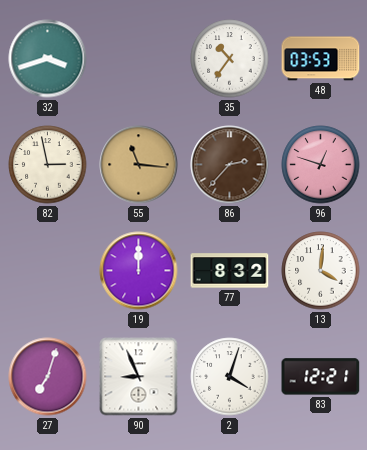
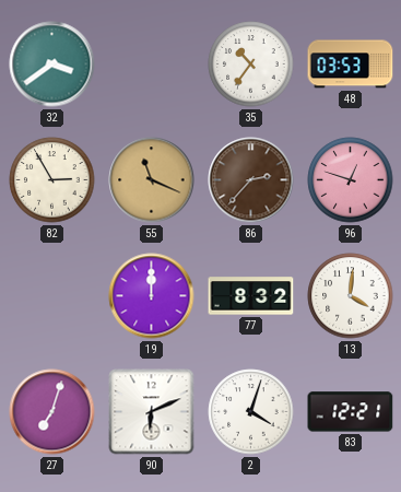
32: 3:42 -> 3:39 (52, 65)
82: 2:58 -> 2:55 (52, 180)
55: 11:16 -> 11:19 (152, 180)
90: 8:56 -> 6:11 (152, 412)
